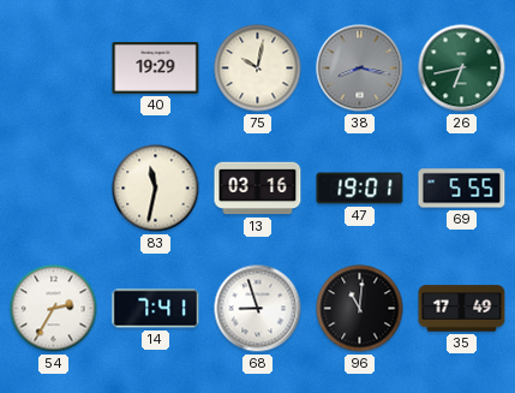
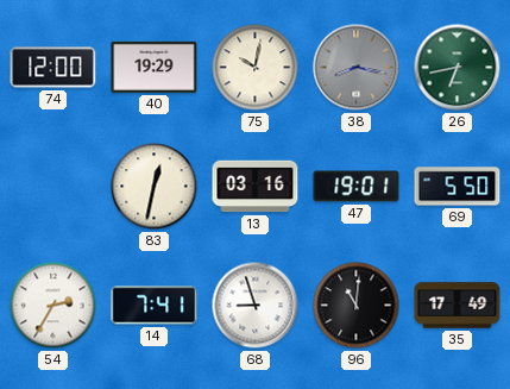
74: none -> 12:00 (53, 68)
83: 11:32 -> 12:32 (155, 187)
69: 5:55 -> 5:50 (458, 187)
